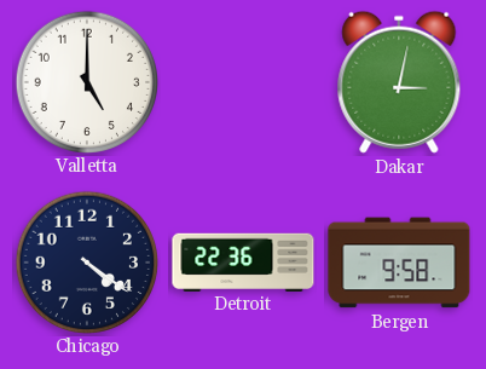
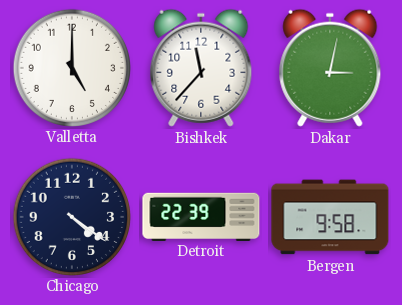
Bishkek: none -> 11:37 (201, 68)
Detroit: 22:36 -> 22:39 (201, 216)
